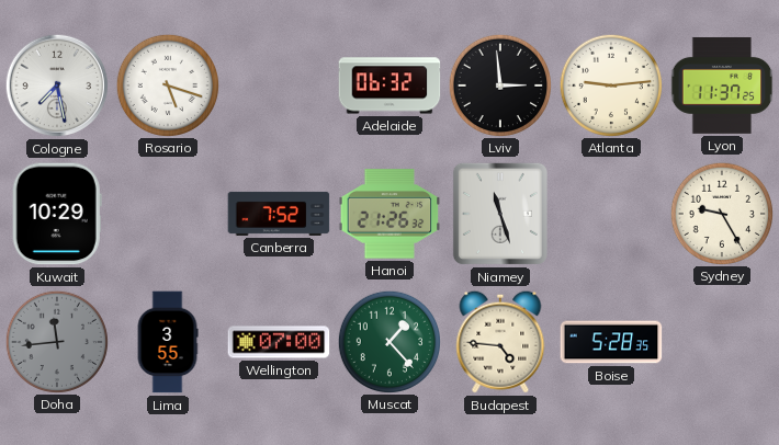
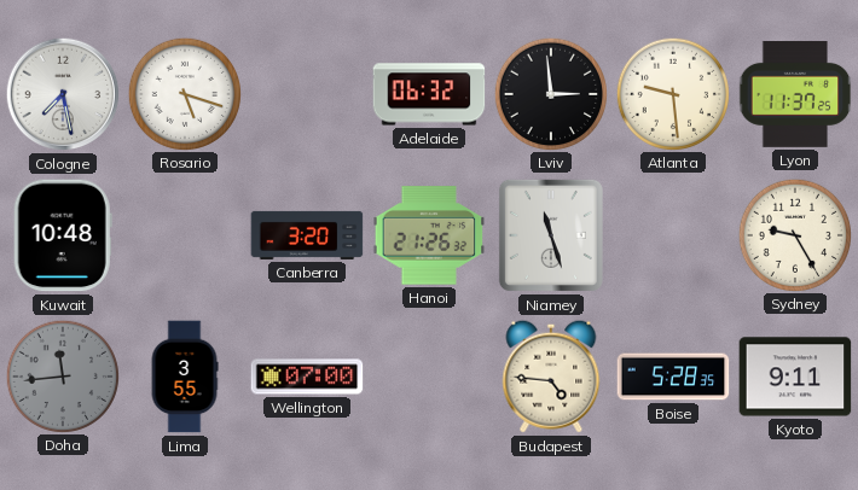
Atlanta: 9:14 -> 9:29 (672, 93)
Kuwait: 10:29 -> 10:48 (63, 235)
Canberra: 7:52 -> 3:20 (307, 235)
Muscat: 1:23 -> none (388, 341)
Kyoto: none -> 9:11 (795, 377)
